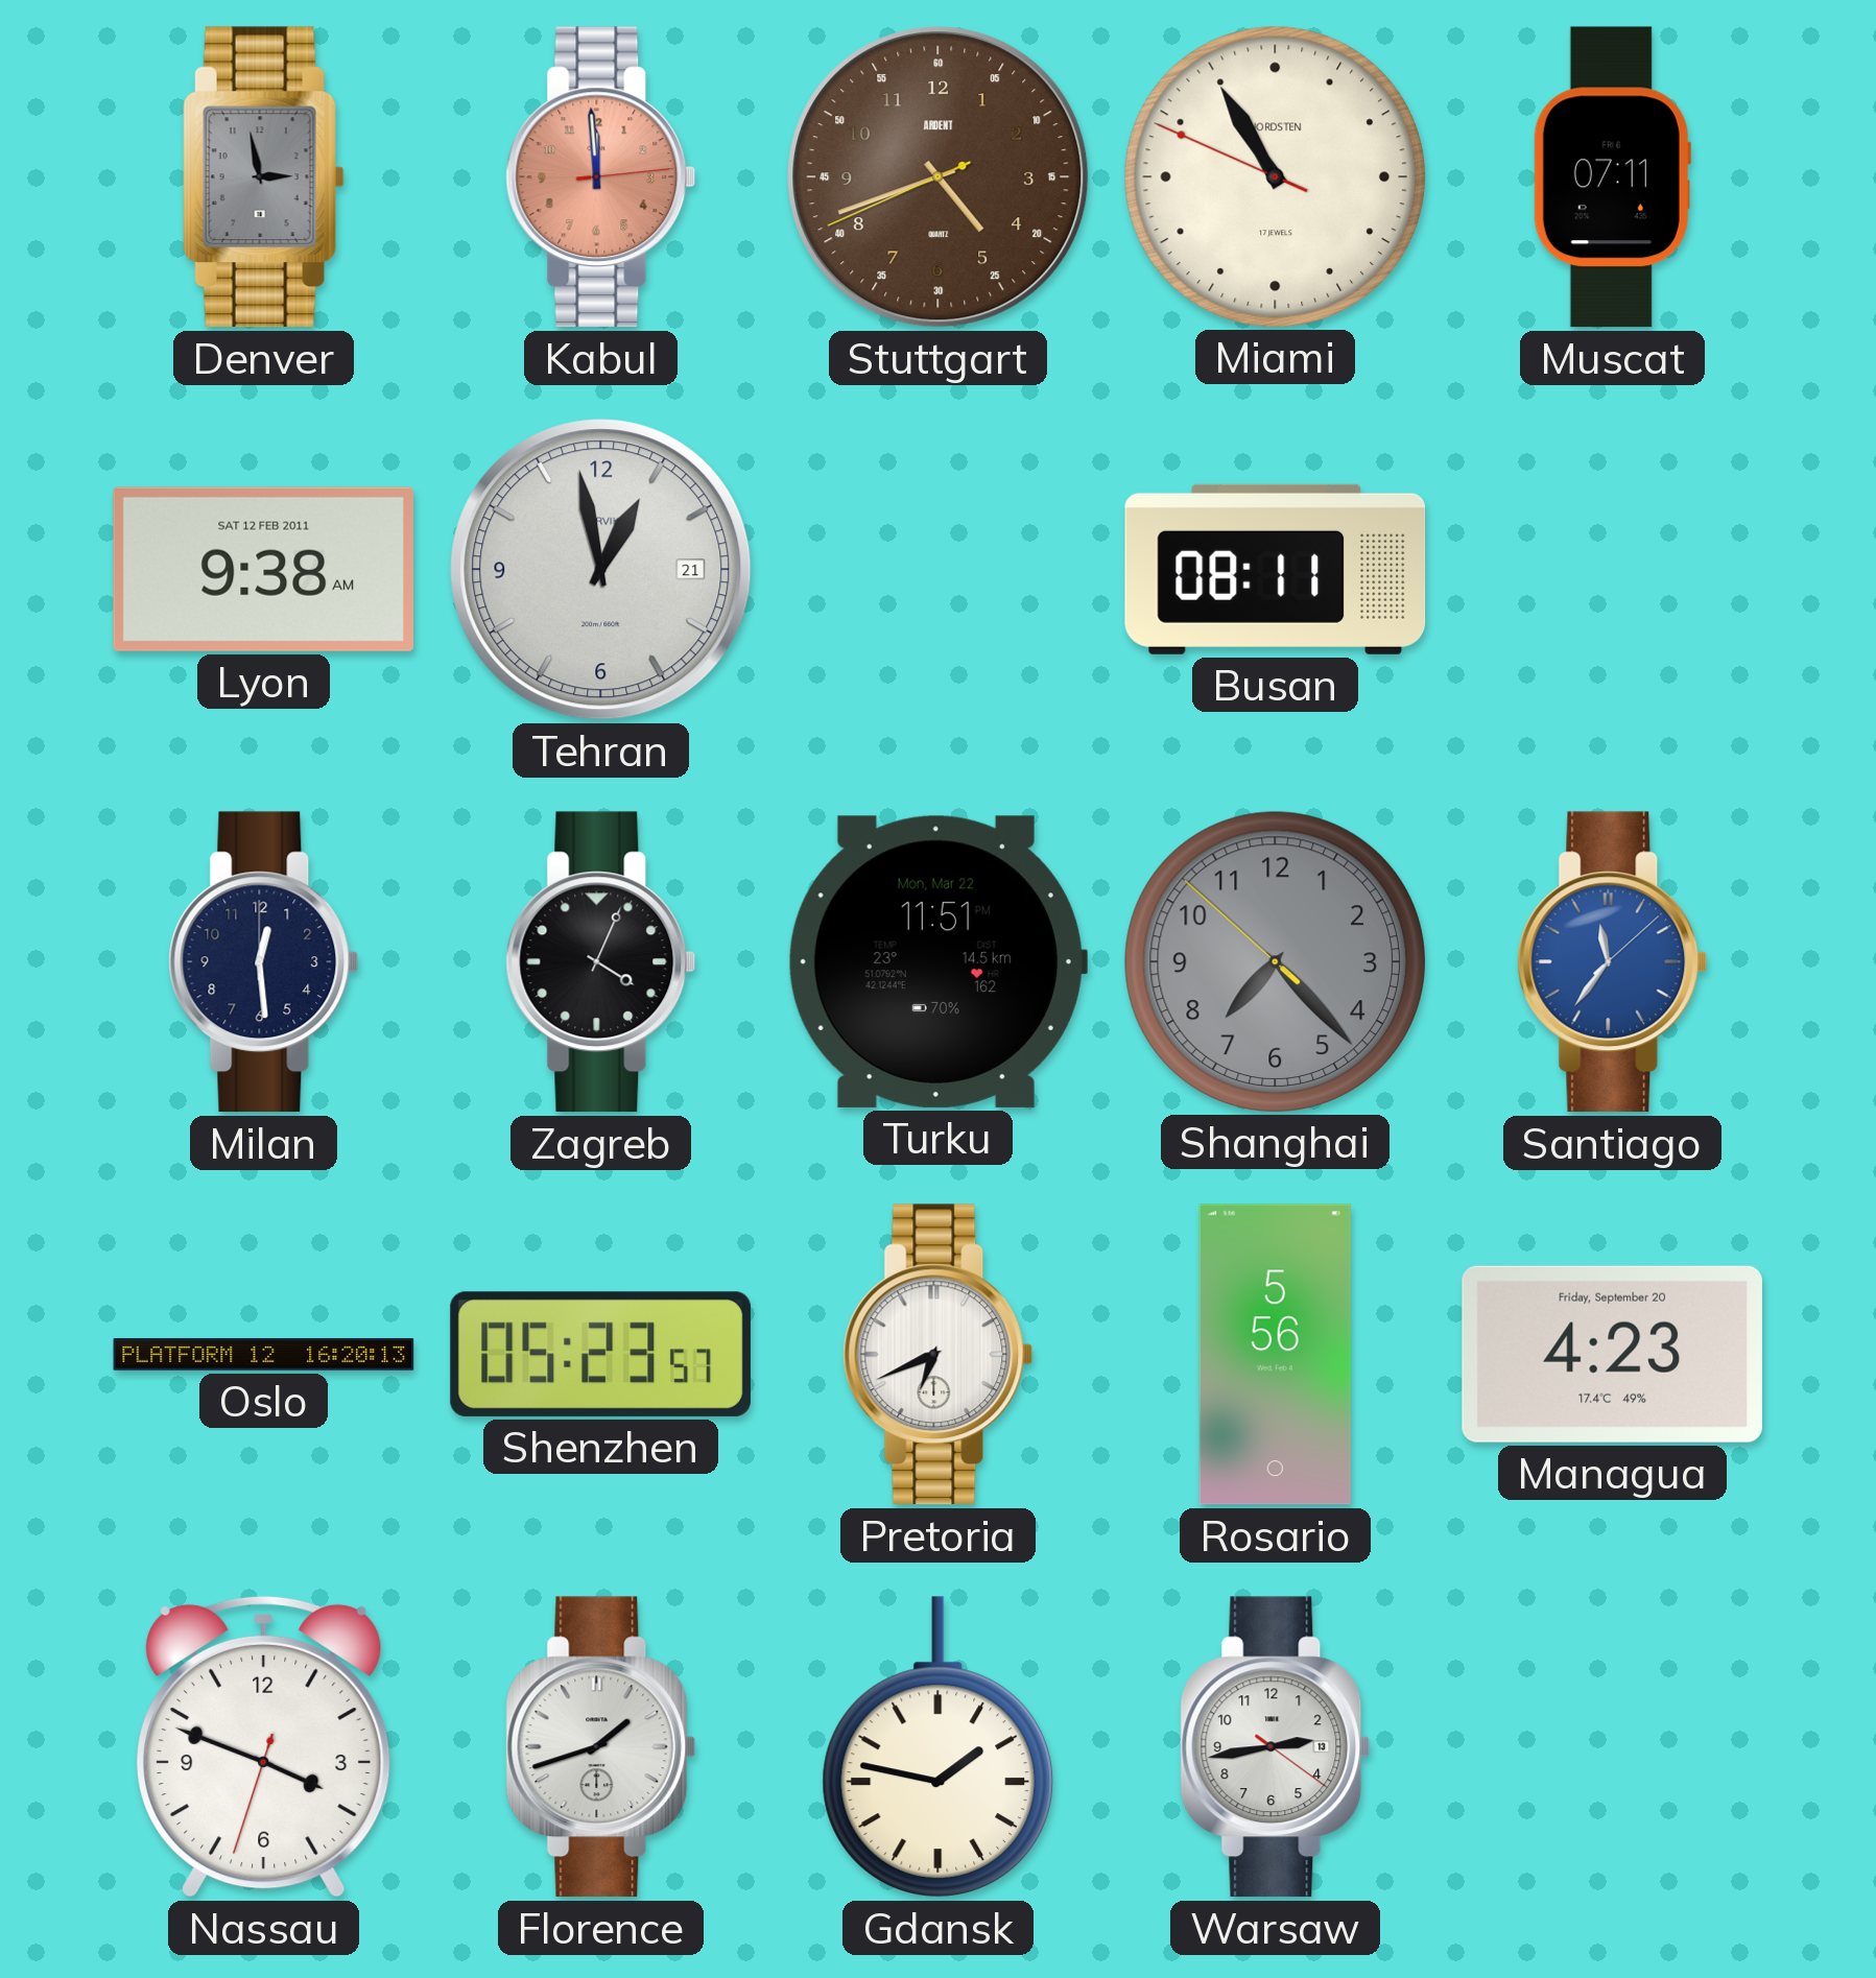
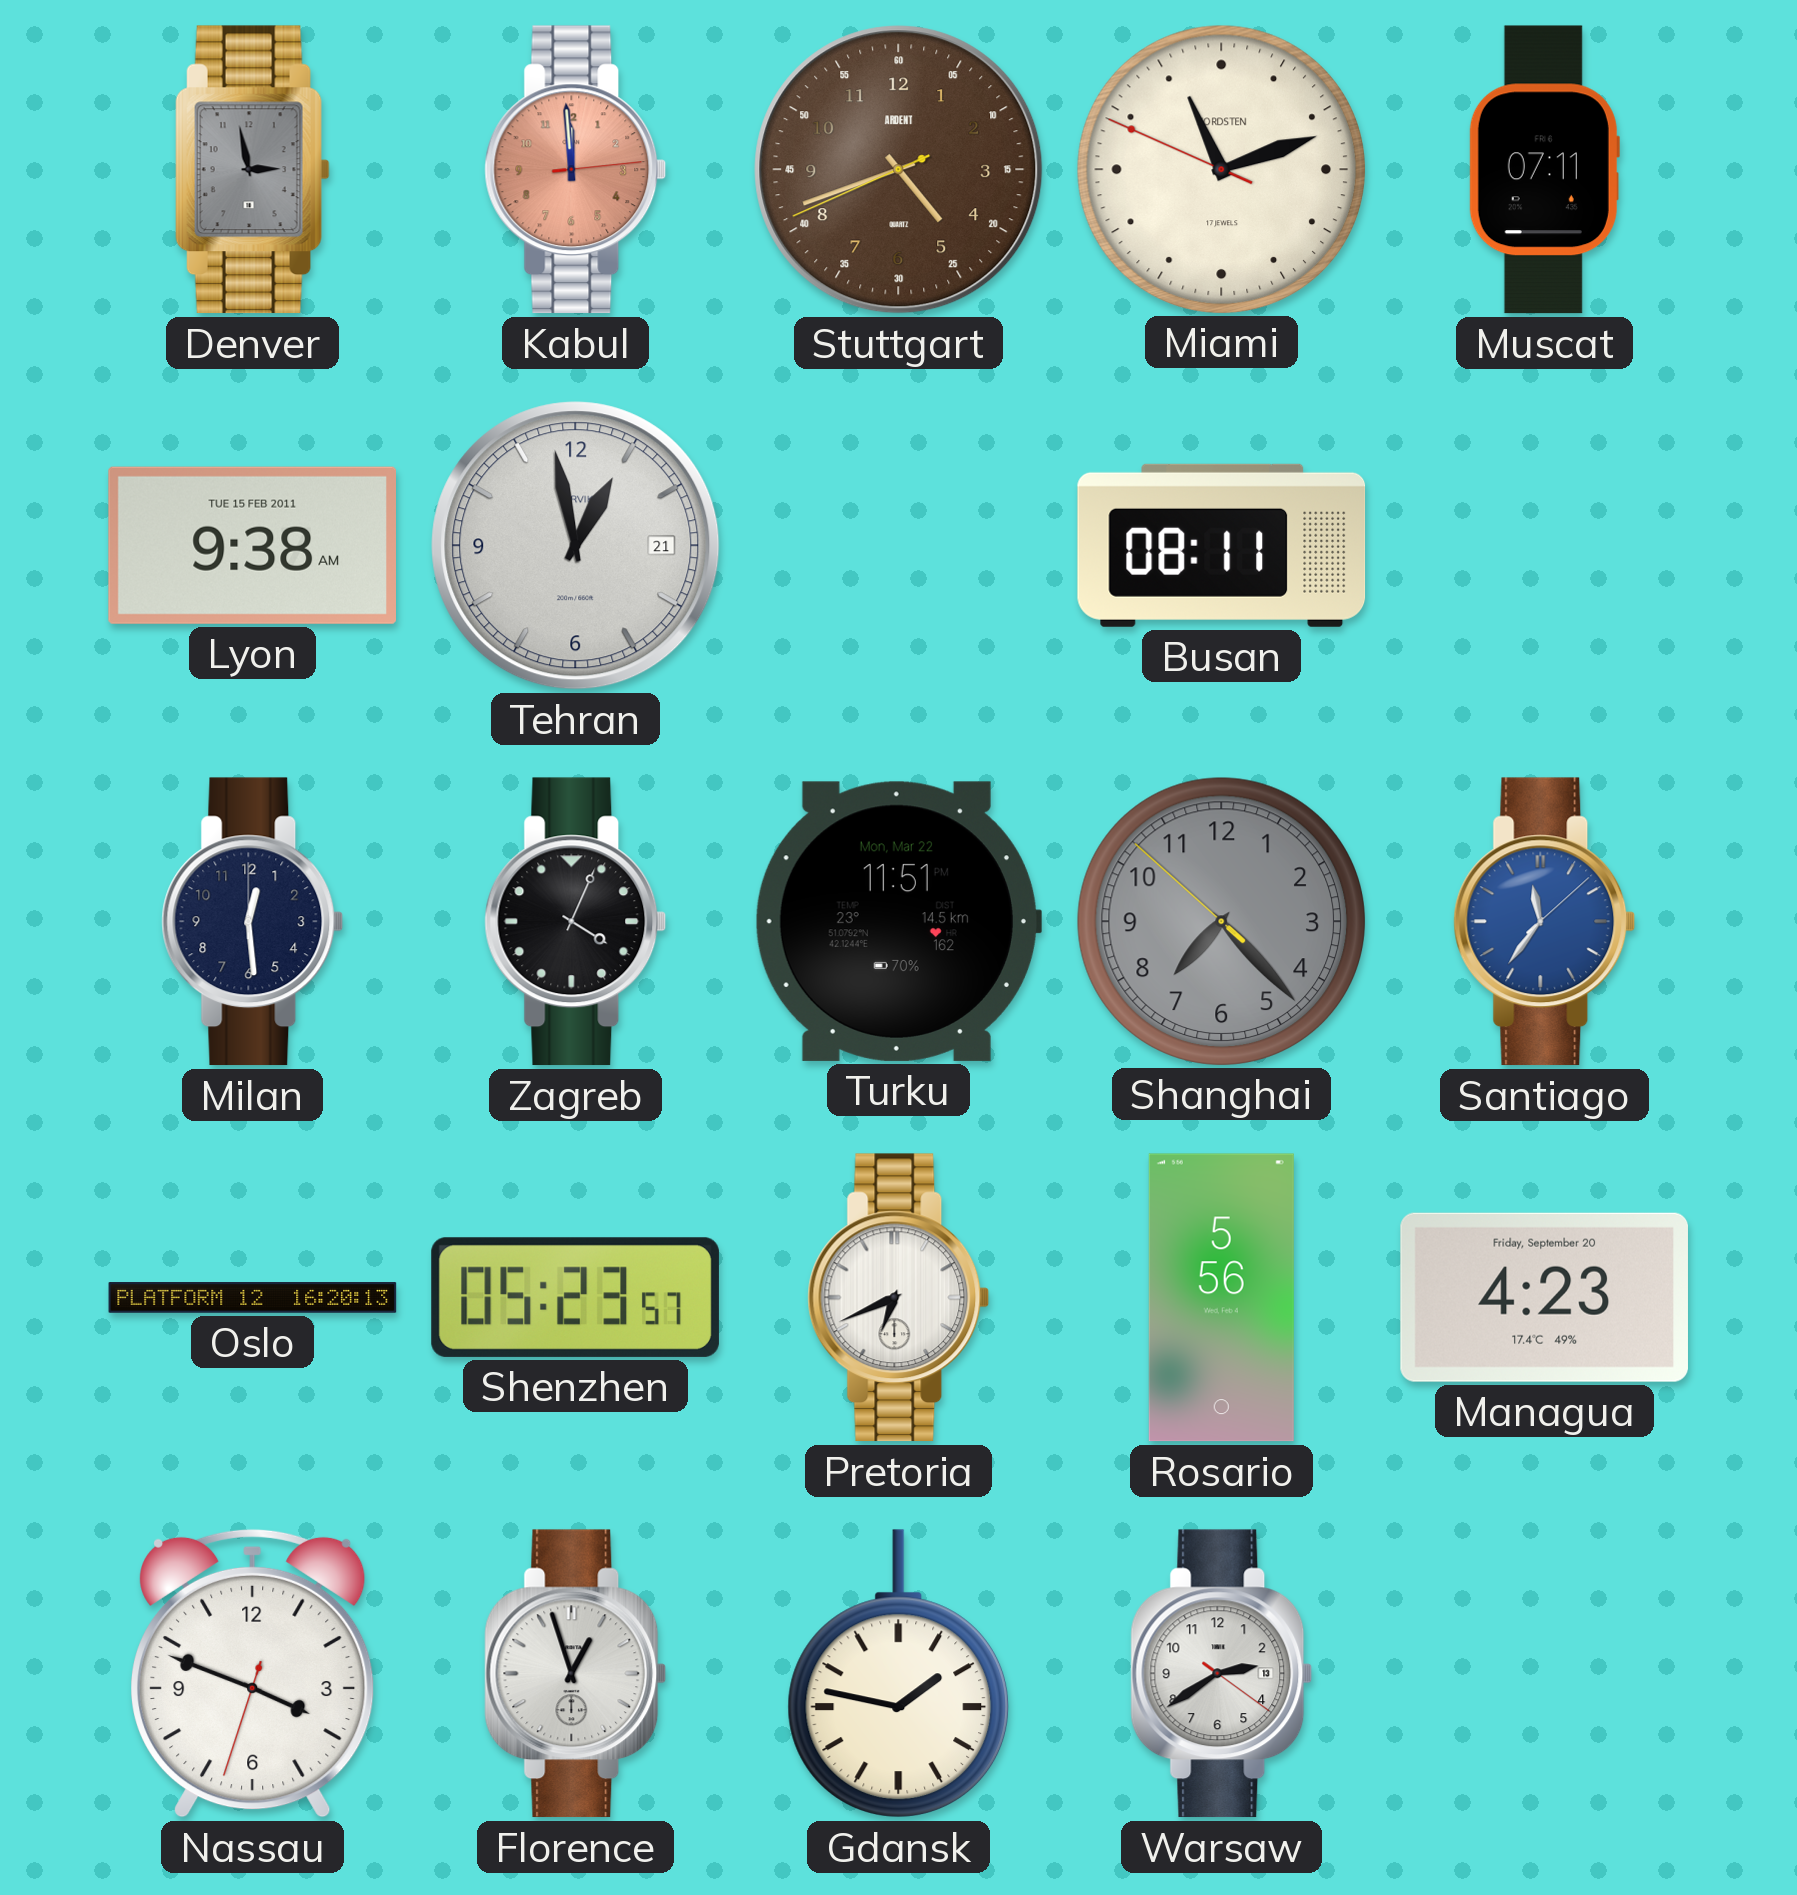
Miami: 10:54 -> 11:11 (1221, 169)
Lyon date: SAT 12 FEB 2011 -> TUE 15 FEB 2011 (252, 545)
Florence: 1:42 -> 12:57 (576, 1674)
Warsaw: 2:43 -> 2:39 (1222, 1674)
